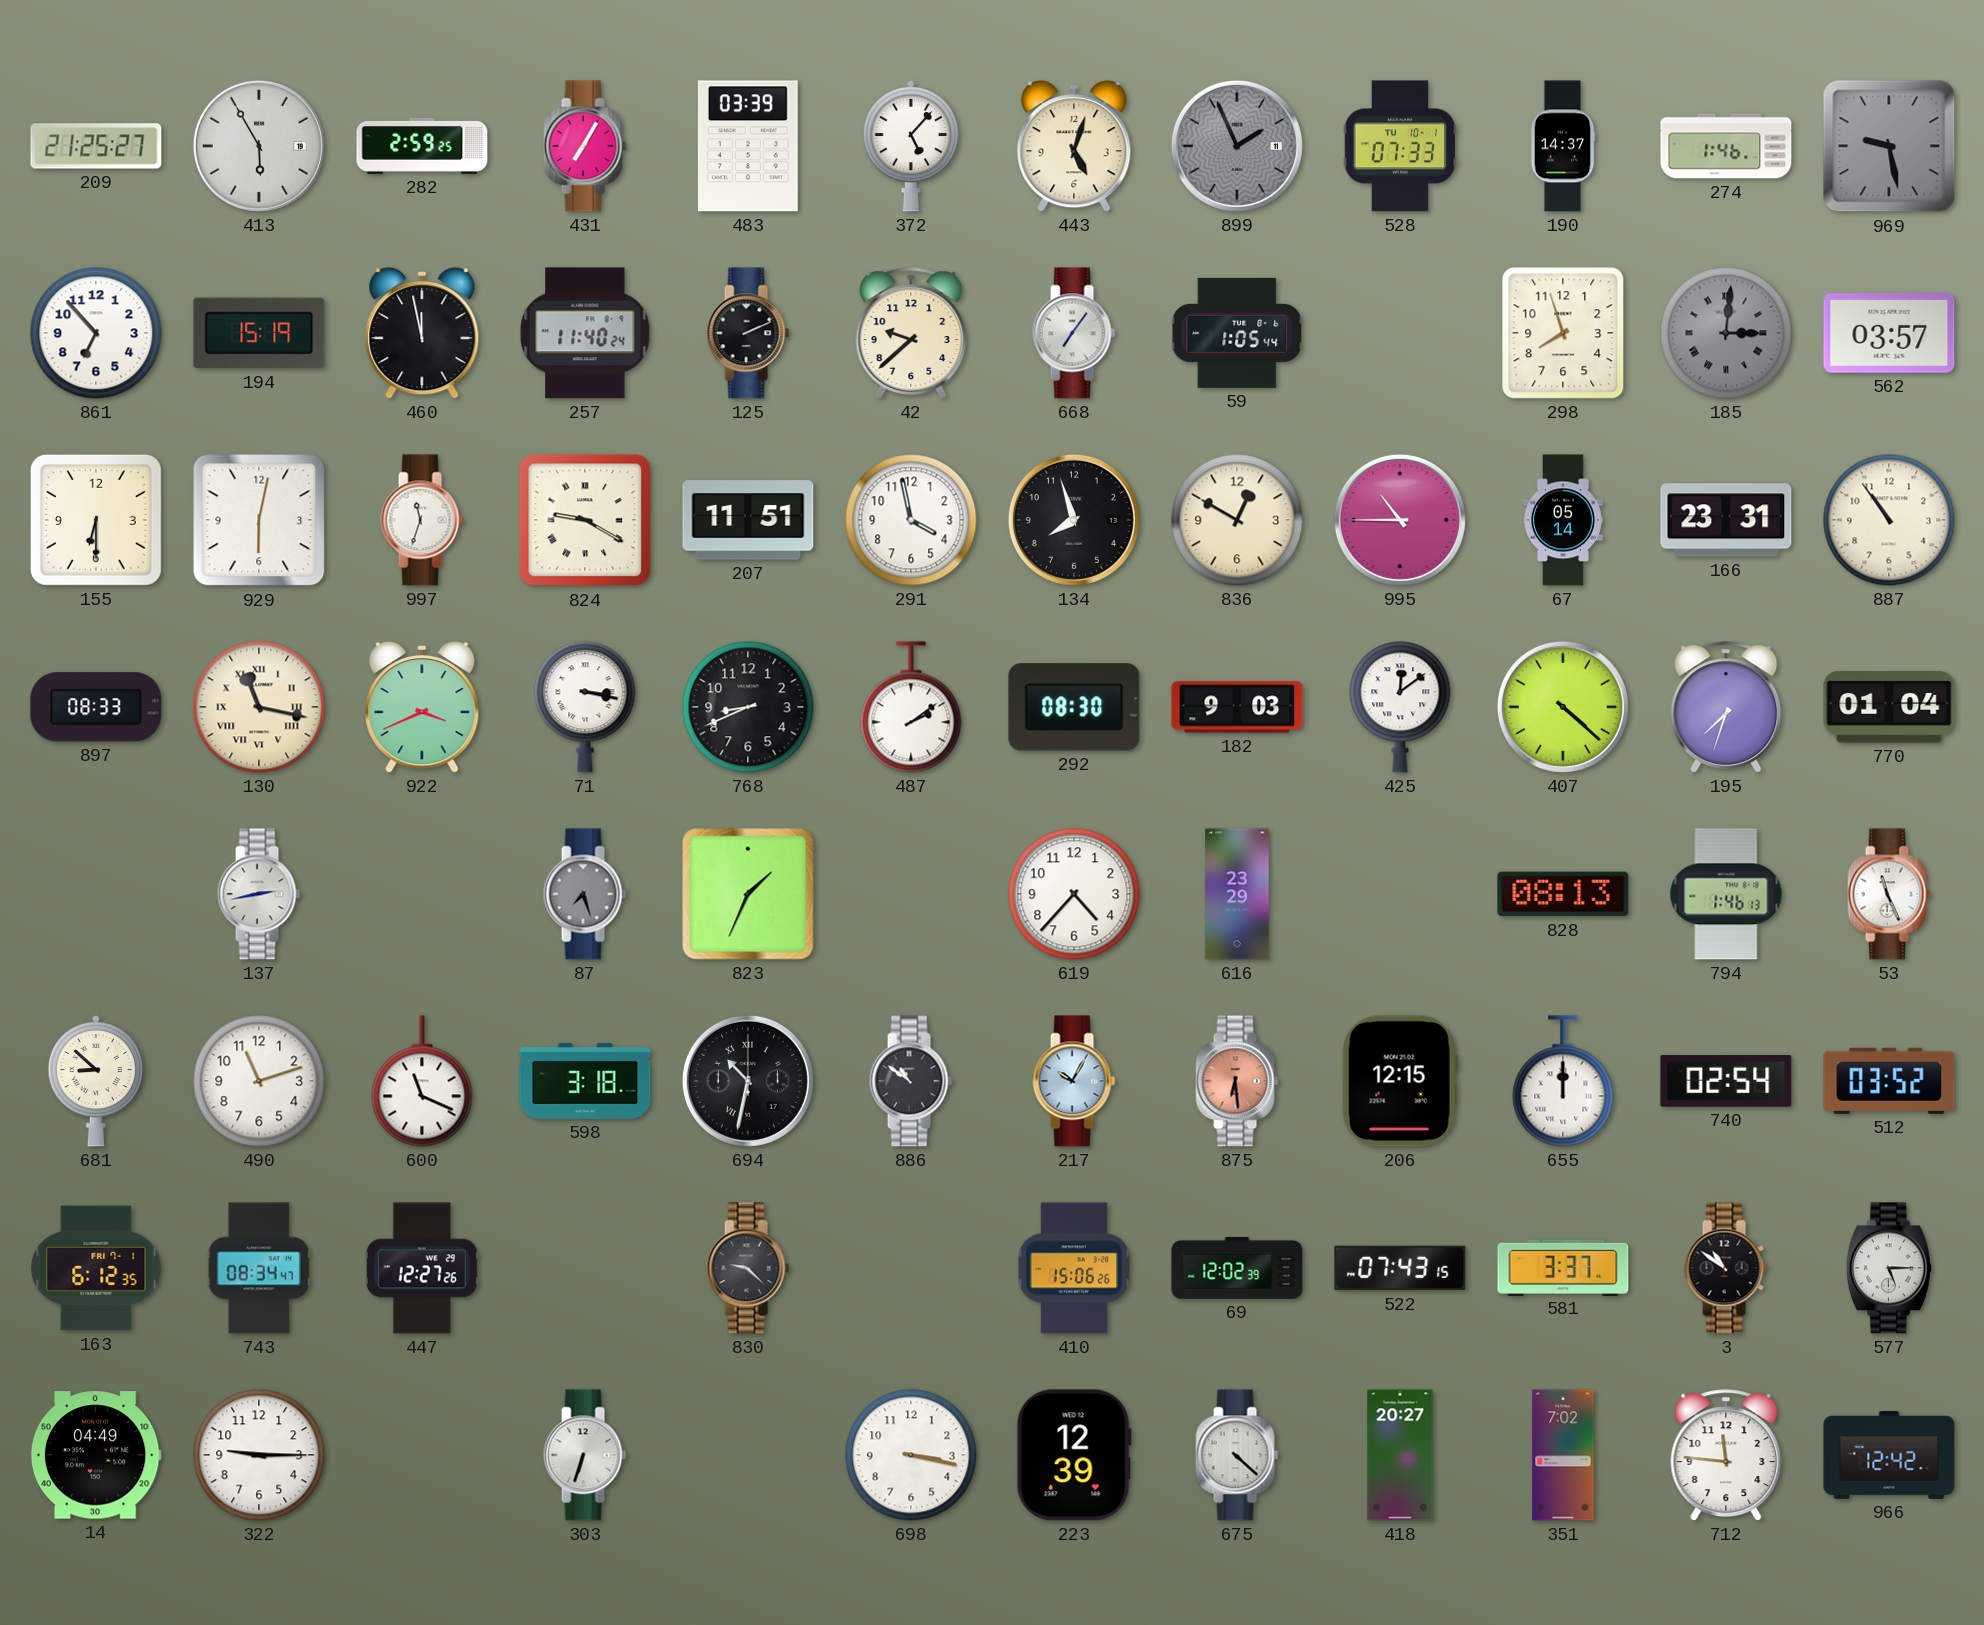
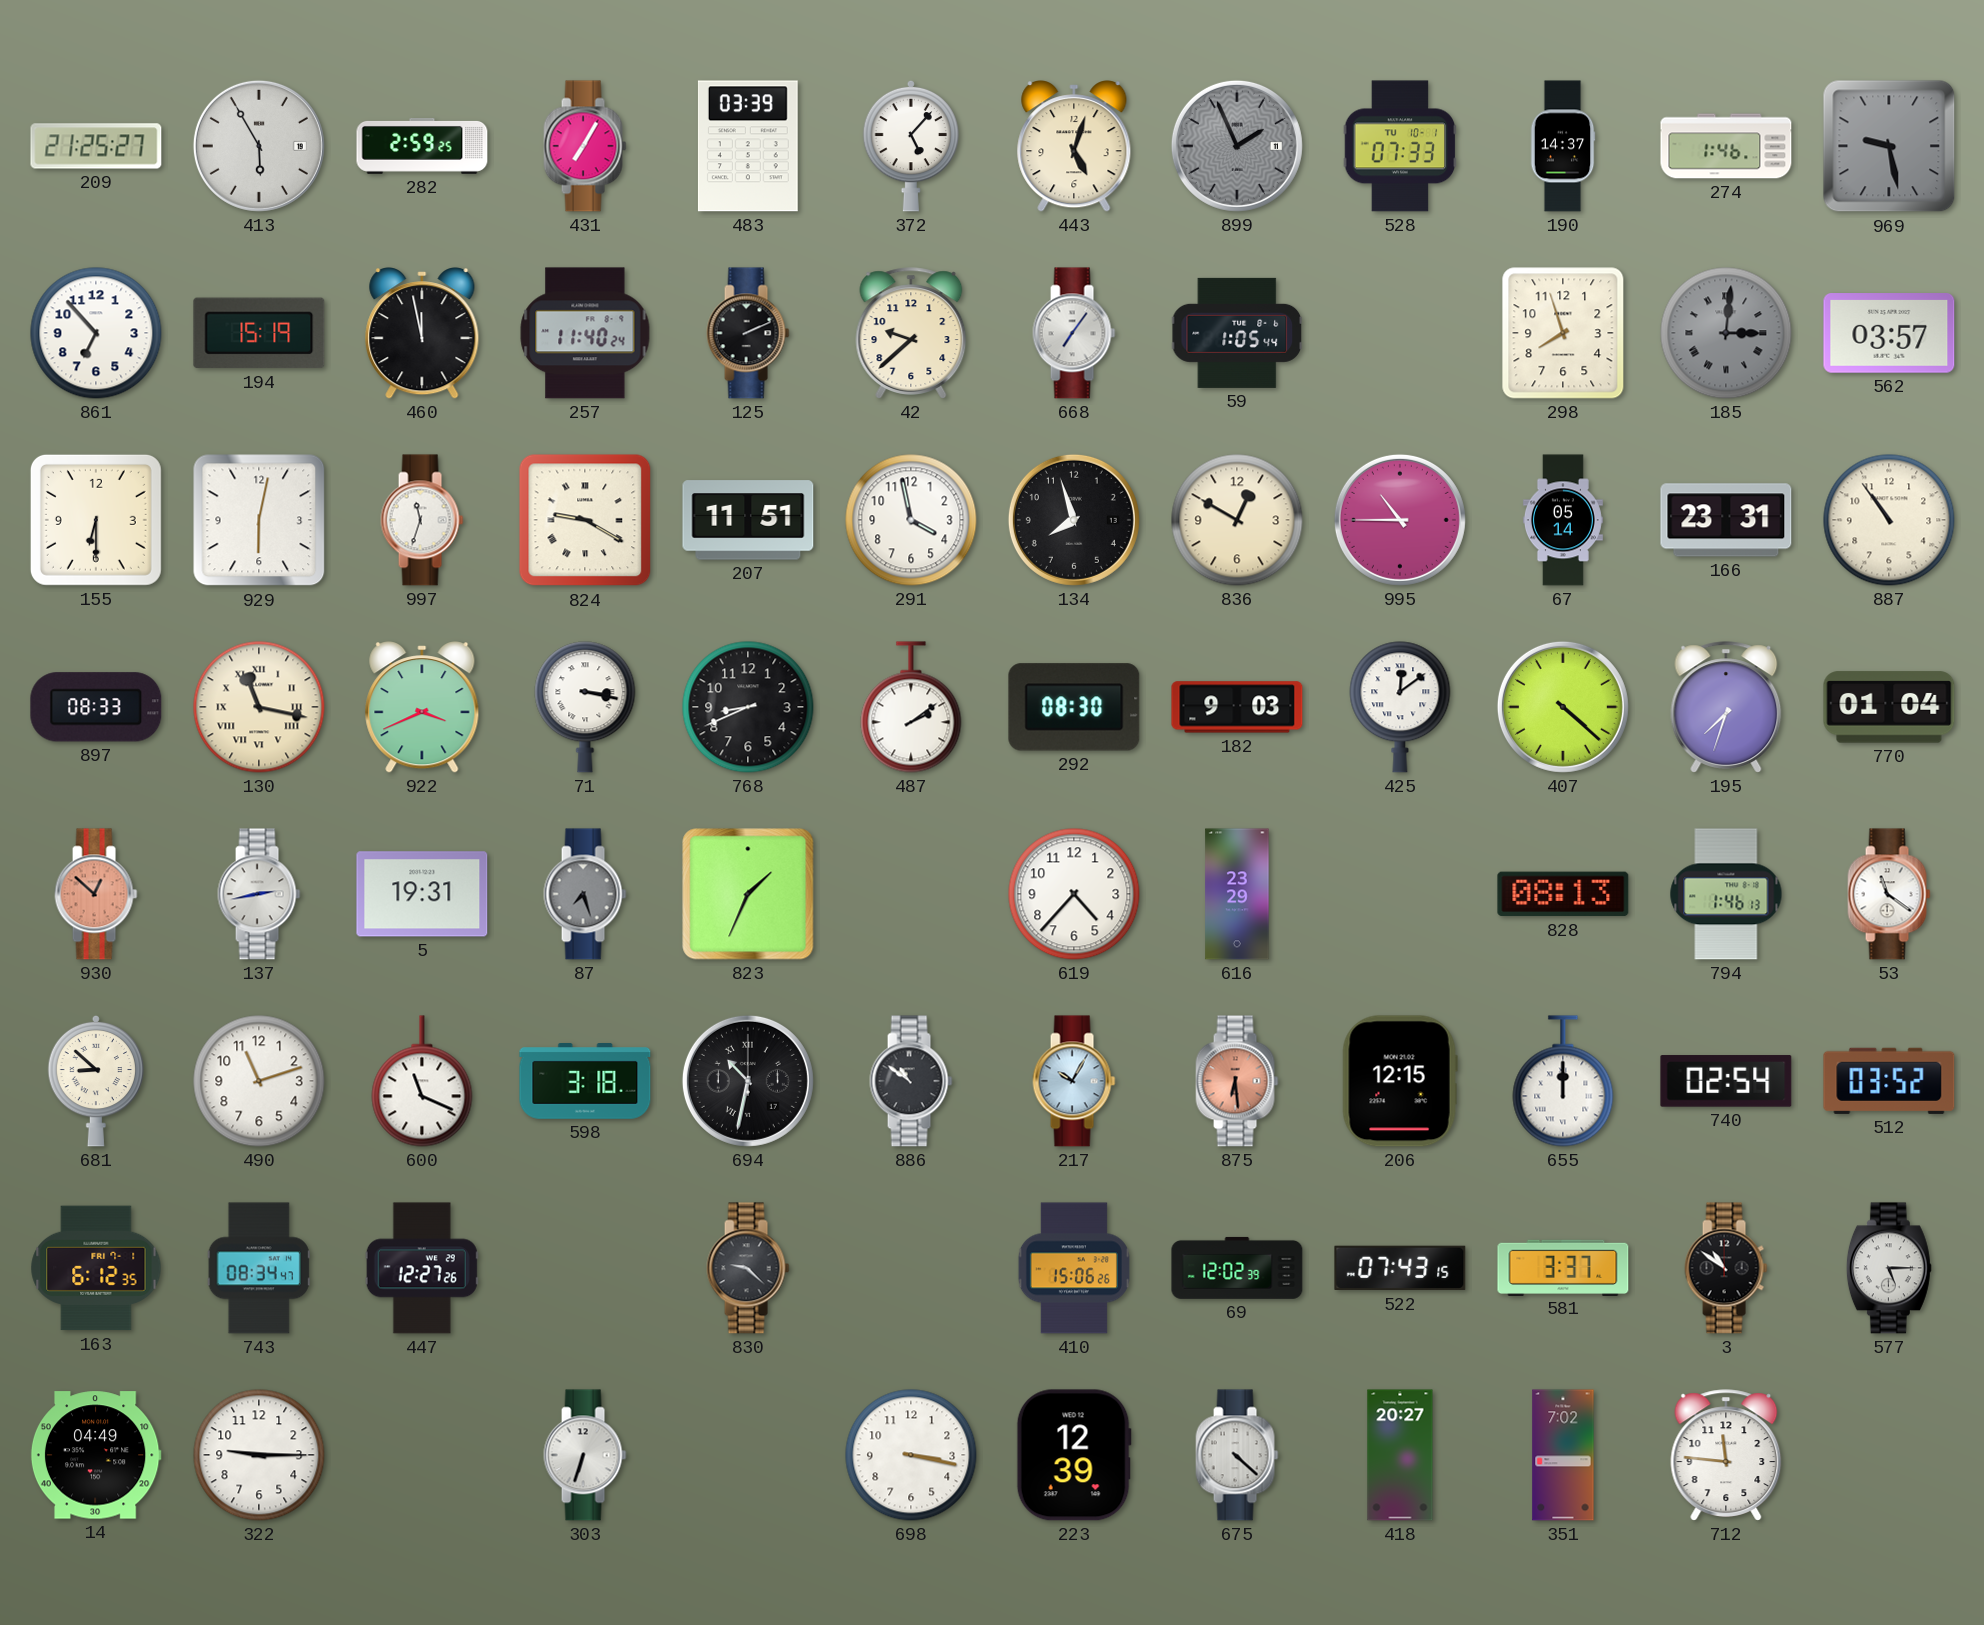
930: none -> 12:52 (96, 894)
5: none -> 19:31 (422, 894)
53: 11:26 -> 11:21 (1889, 894)
966: 12:42 -> none (1889, 1455)
